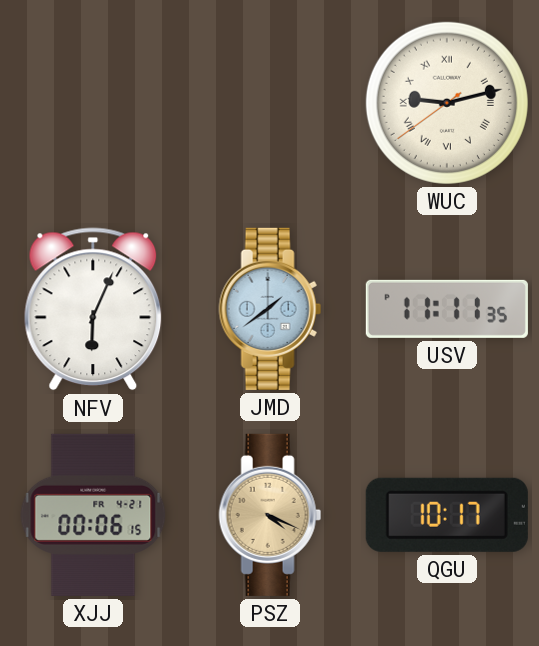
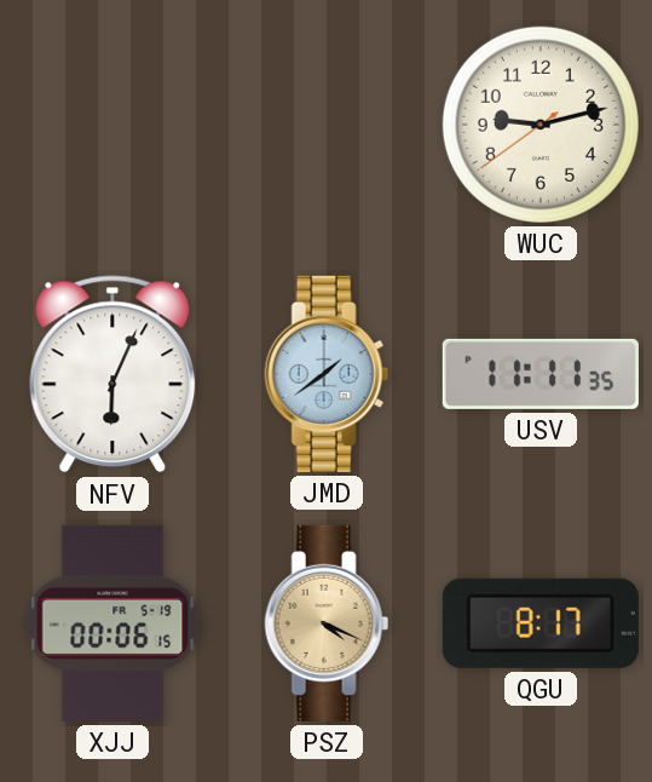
WUC numerals: Roman -> Arabic (541, 125)
XJJ date: FR 4-21 -> FR 5-19 (112, 623)
QGU: 10:17 -> 8:17 (541, 623)
